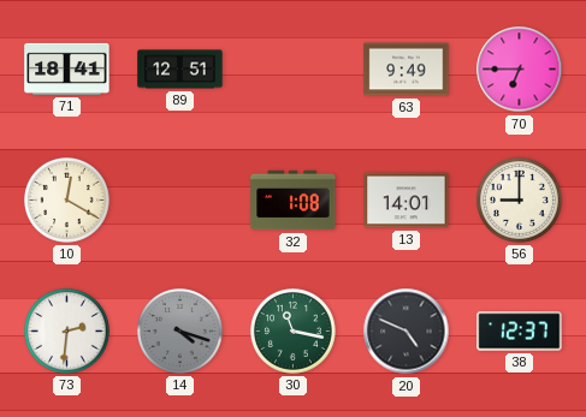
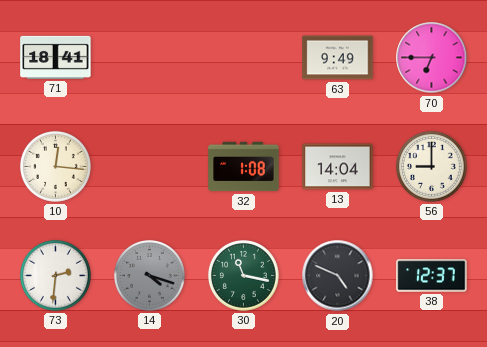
89: 12:51 -> none (180, 70)
10: 12:20 -> 12:16 (55, 166)
13: 14:01 -> 14:04 (338, 167)
